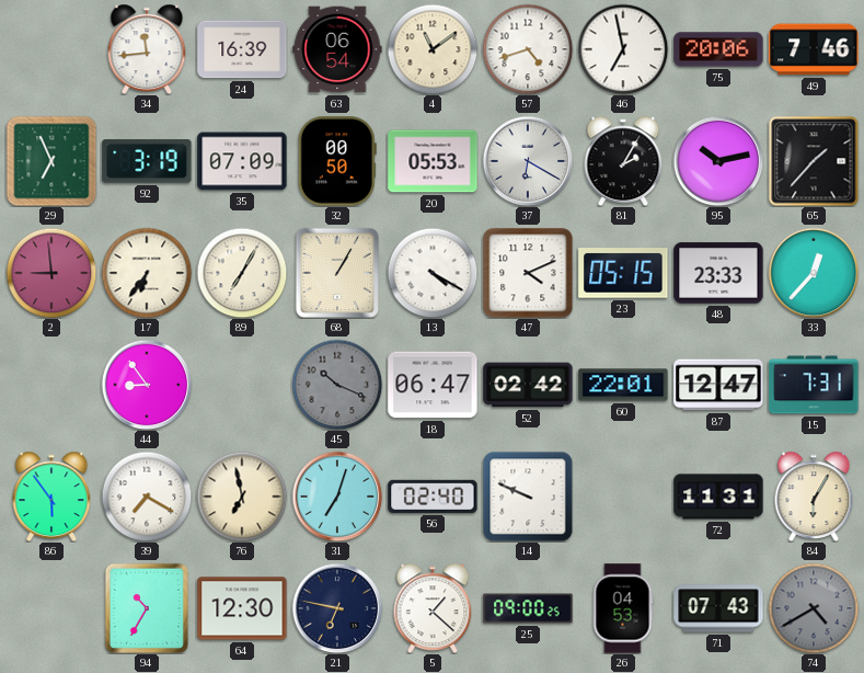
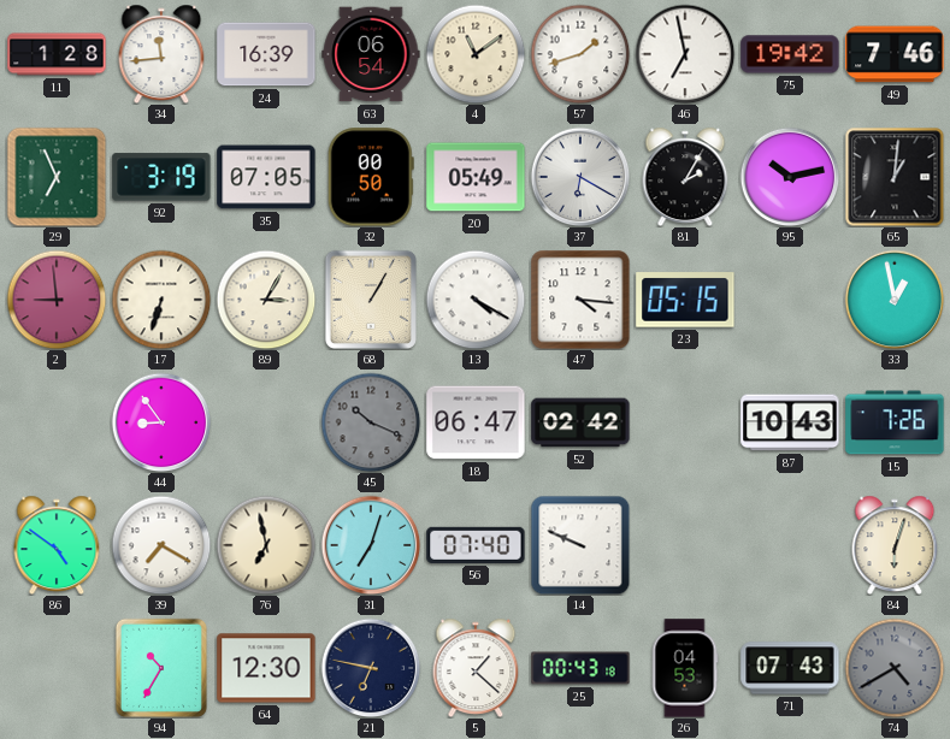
11: none -> 1:28 (57, 54)
57: 4:42 -> 1:42 (580, 54)
75: 20:06 -> 19:42 (790, 54)
35: 07:09 -> 07:05 (266, 177)
20: 05:53 -> 05:49 (476, 177)
65: 1:37 -> 1:01 (895, 177)
17: 6:36 -> 6:33 (161, 300)
89: 7:05 -> 3:05 (266, 300)
47: 4:11 -> 4:16 (580, 300)
48: 23:33 -> none (718, 273)
33: 12:37 -> 12:58 (895, 300)
60: 22:01 -> none (623, 385)
87: 12:47 -> 10:43 (790, 422)
15: 7:31 -> 7:26 (895, 422)
86: 5:54 -> 4:51 (57, 544)
56: 02:40 -> 07:40 (476, 545)
72: 11:31 -> none (718, 497)
84: 6:05 -> 6:03 (895, 544)
25: 09:00 -> 00:43 (580, 668)
